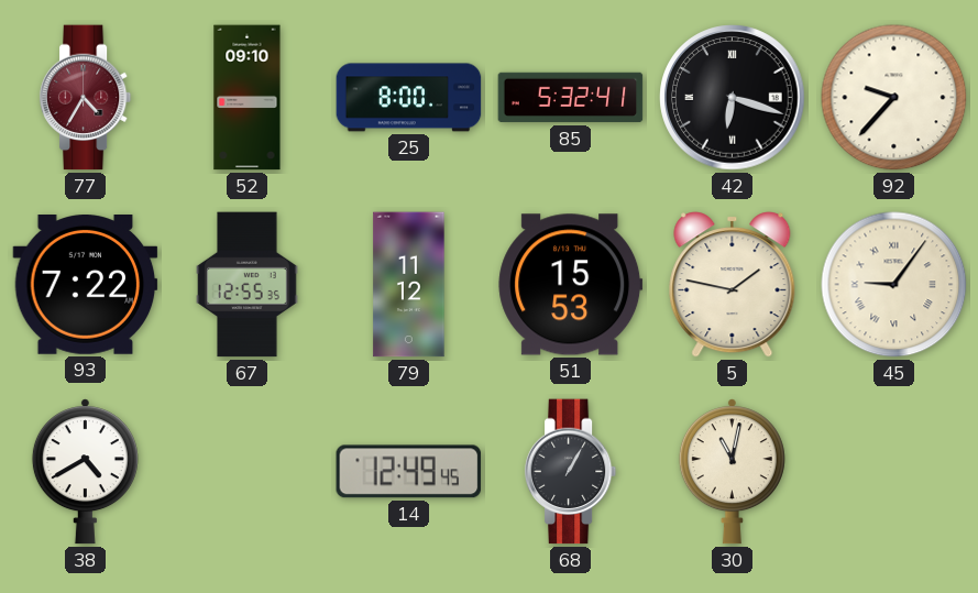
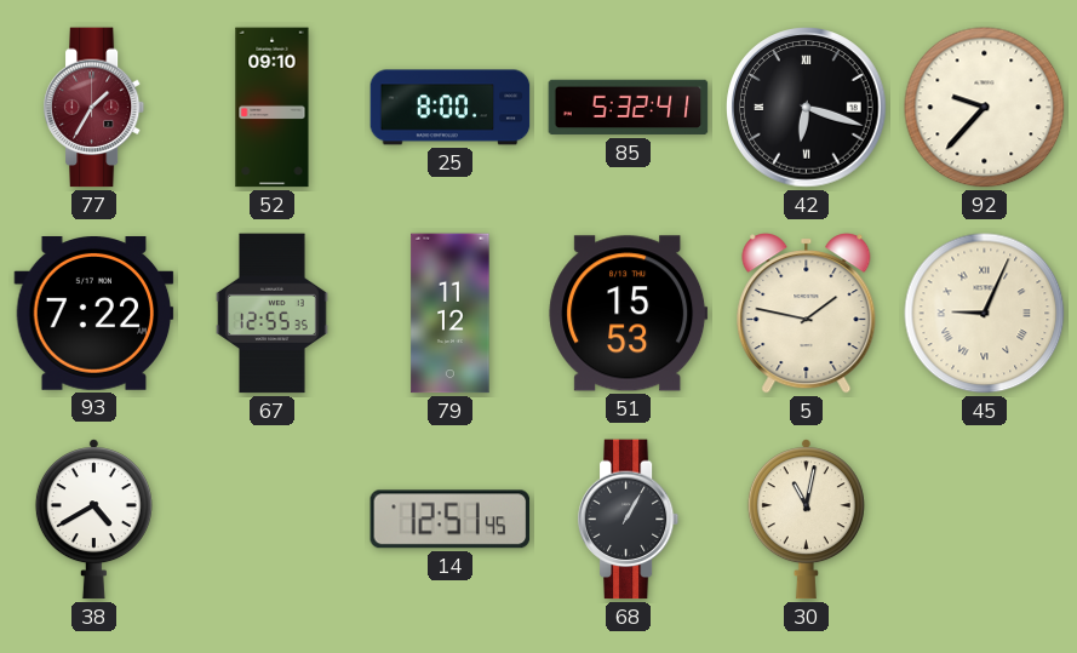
77: 4:35 -> 1:35 (94, 108)
45: 9:06 -> 9:04 (985, 314)
14: 12:49 -> 12:51 (451, 520)
